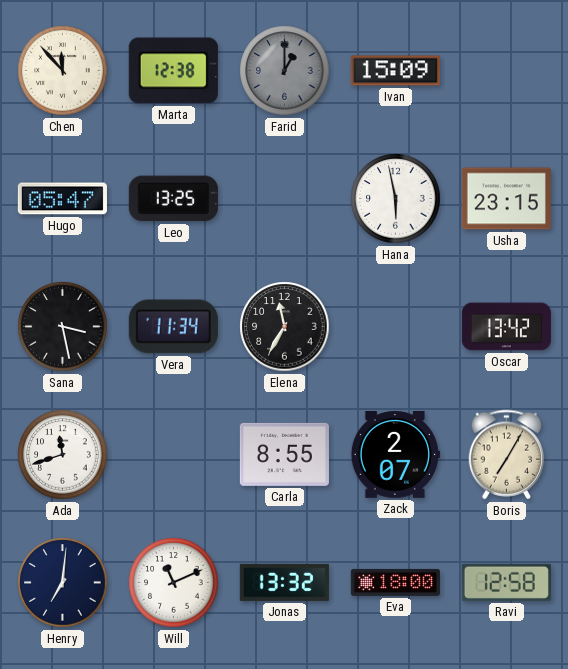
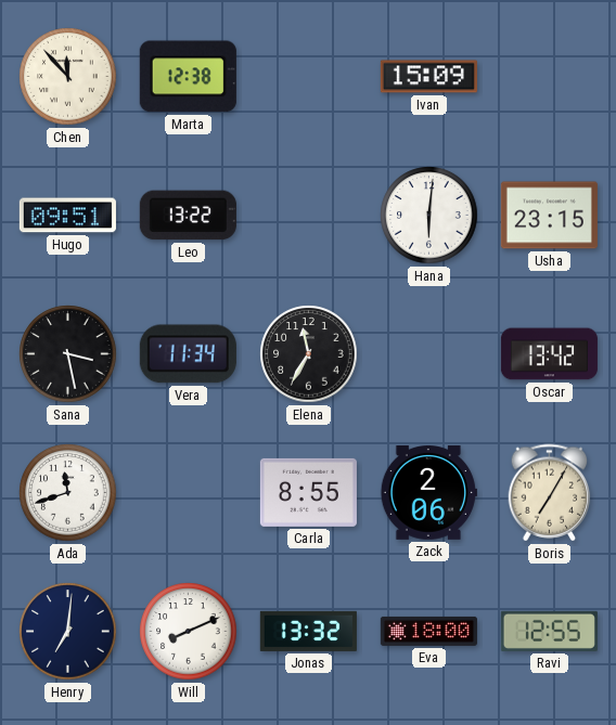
Farid: 1:00 -> none (285, 71)
Hugo: 05:47 -> 09:51 (67, 216)
Leo: 13:25 -> 13:22 (188, 216)
Hana: 5:58 -> 6:01 (429, 216)
Zack: 2:07 -> 2:06 (428, 493)
Will: 11:11 -> 8:11 (189, 632)
Ravi: 12:58 -> 12:55 (549, 631)
